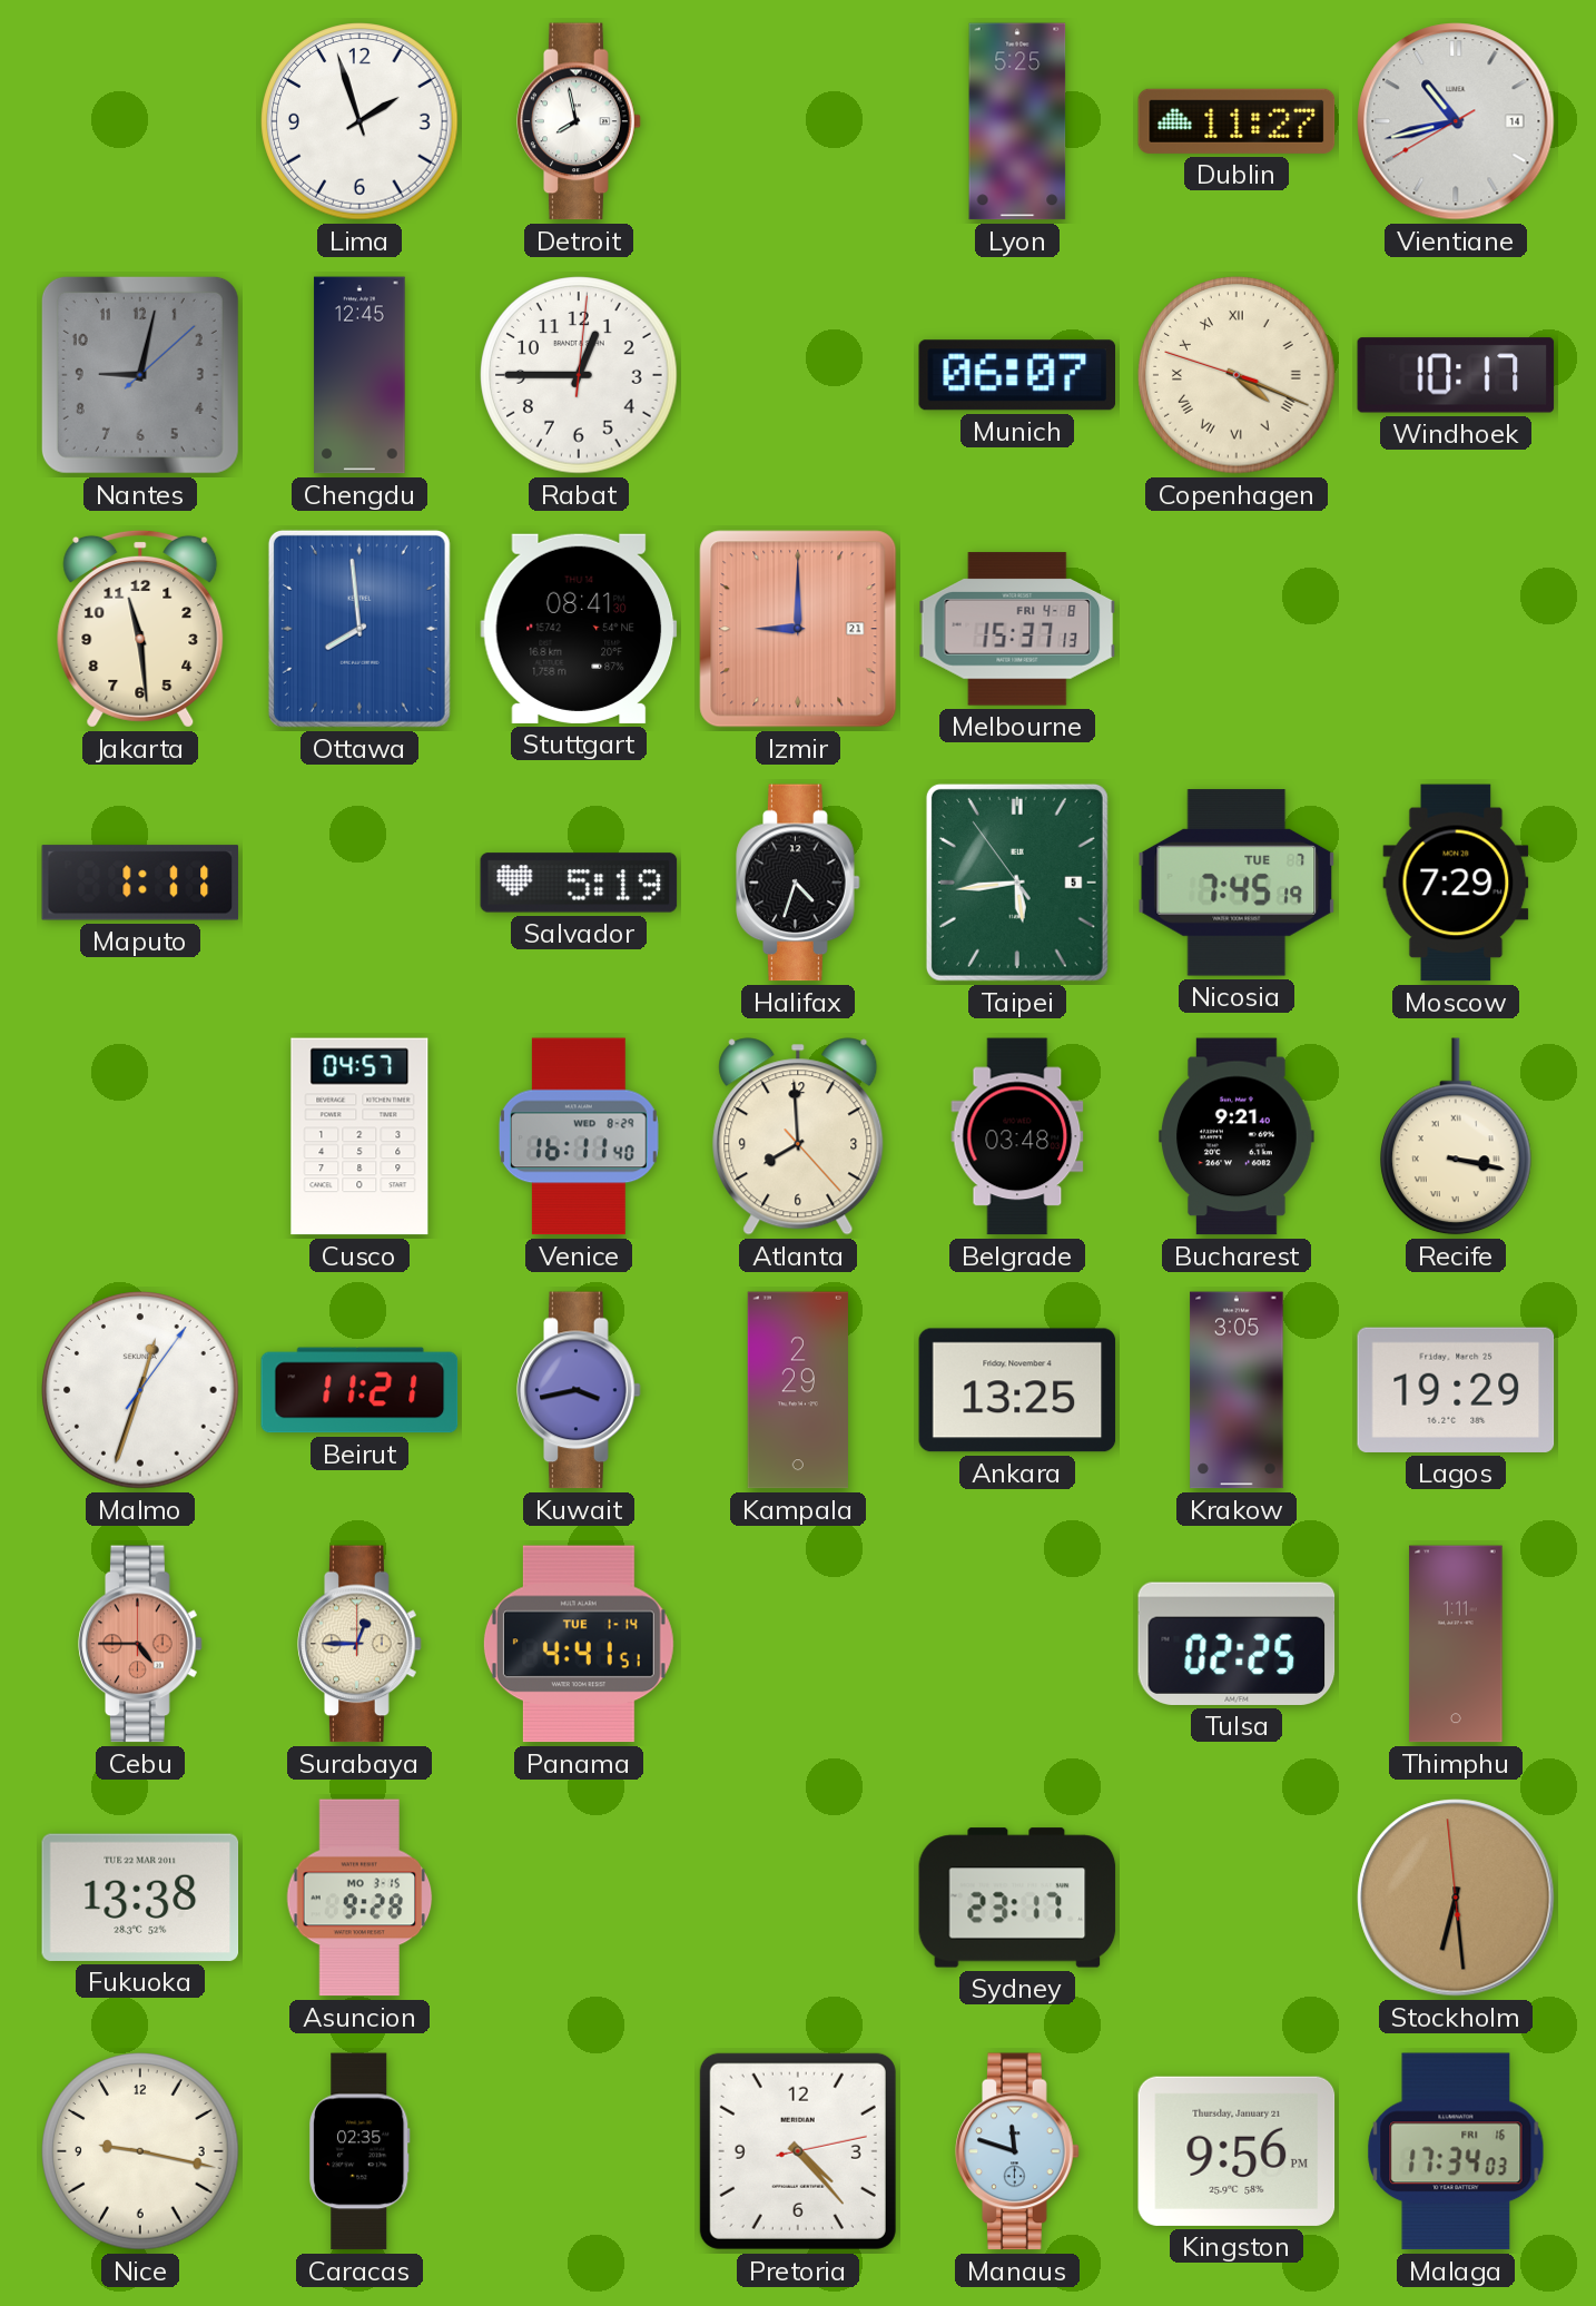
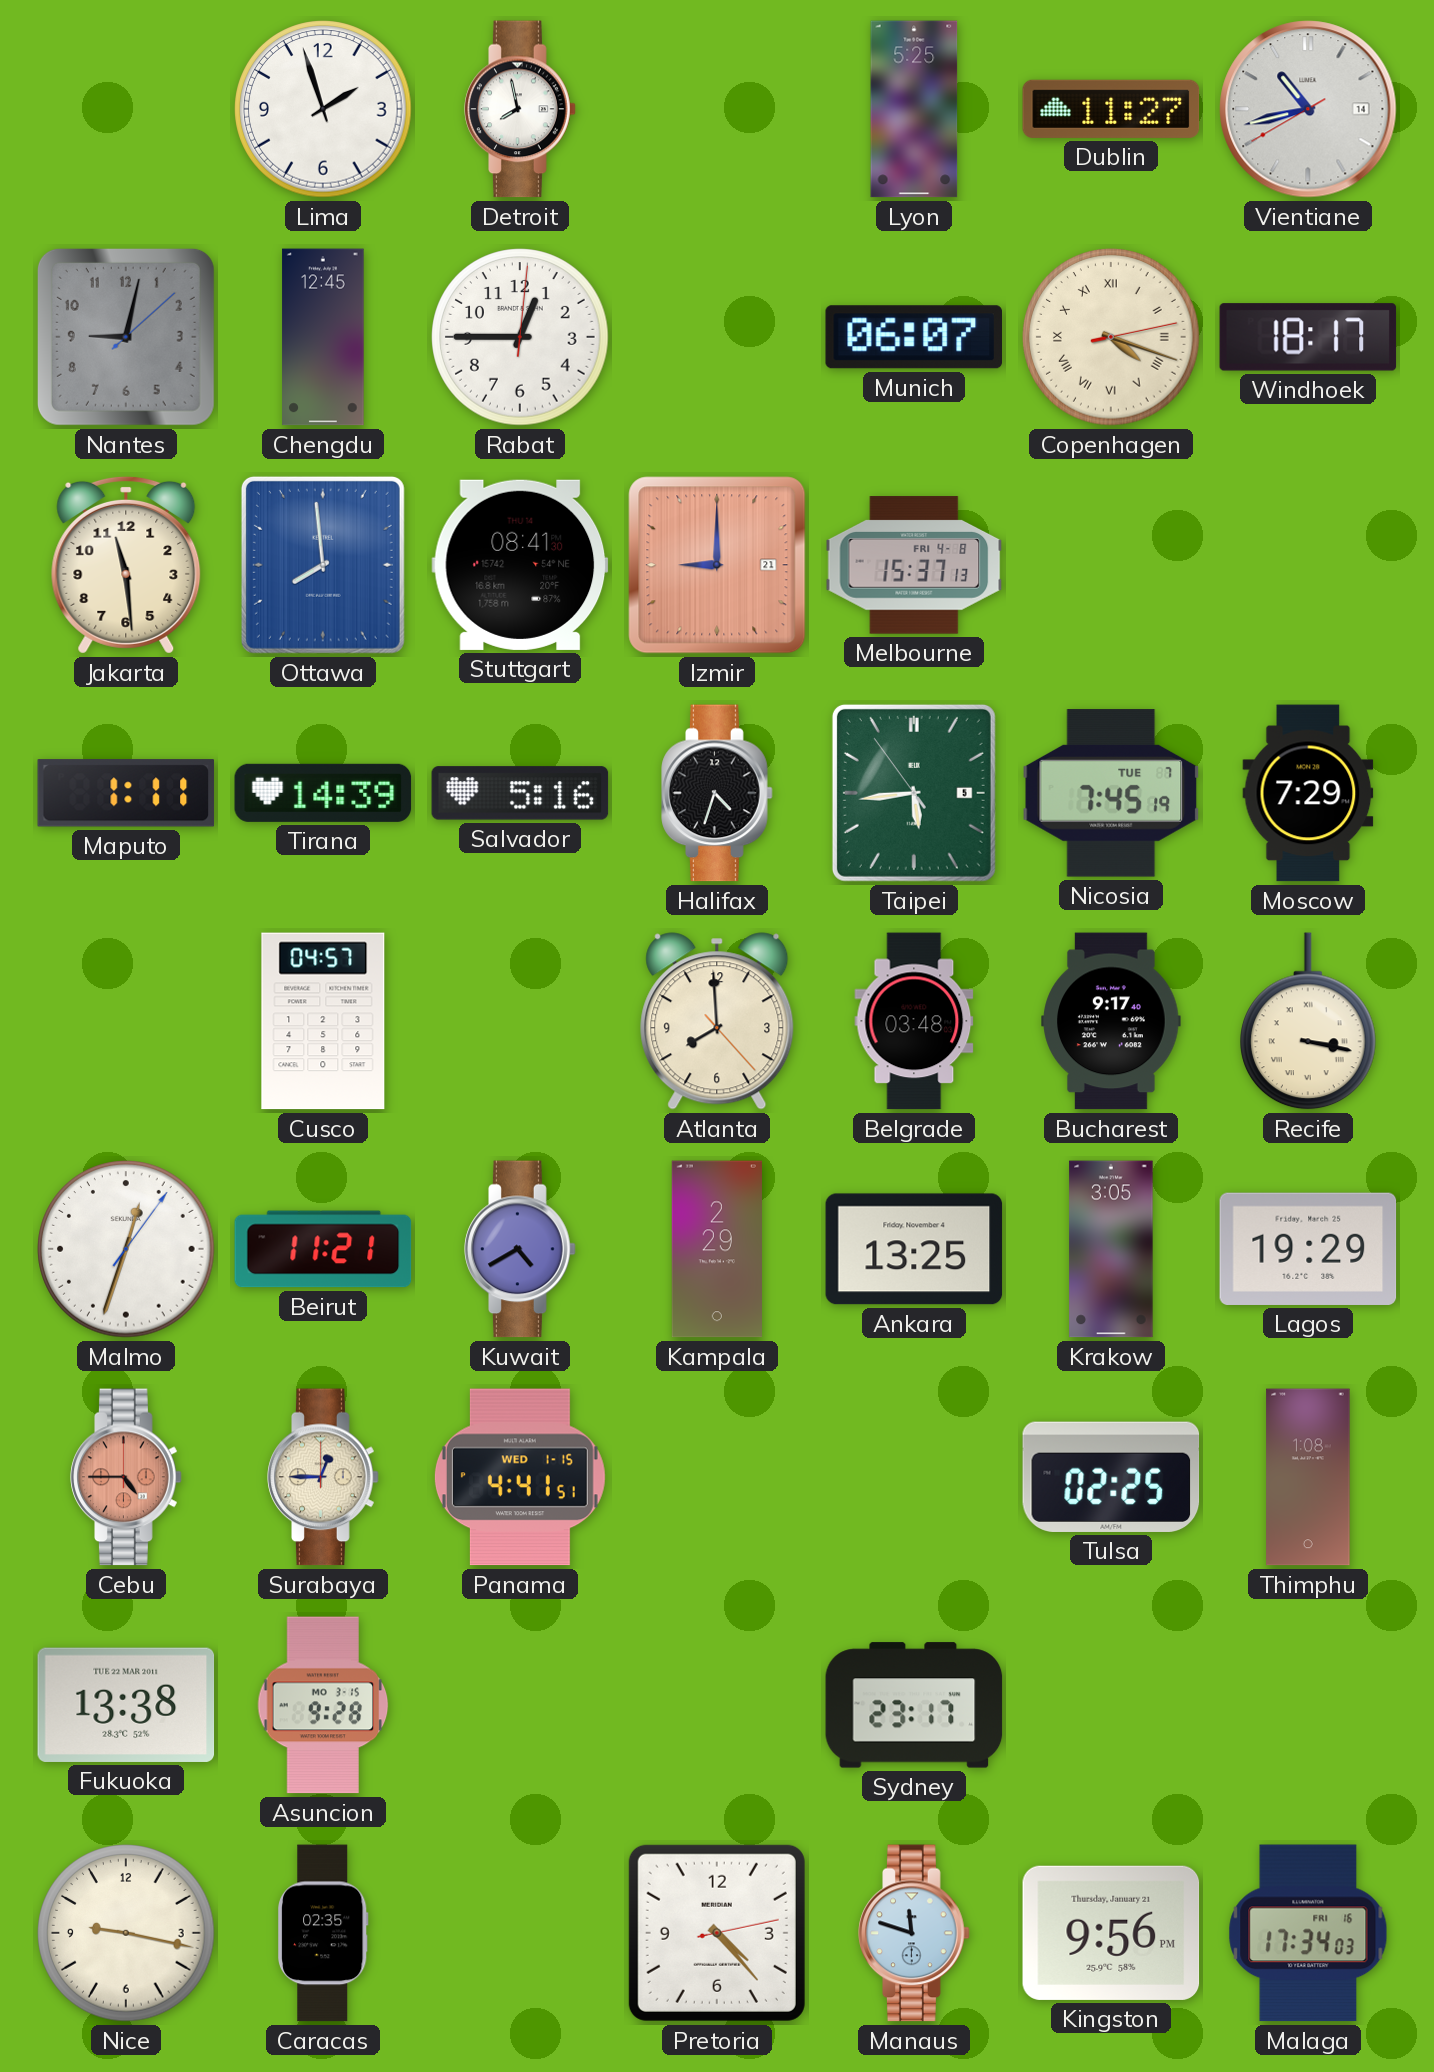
Copenhagen: 4:18:48 -> 4:18:13 (1111, 337)
Windhoek: 10:17 -> 18:17 (1308, 337)
Tirana: none -> 14:39 (323, 793)
Salvador: 5:19 -> 5:16 (520, 793)
Venice: 16:11 -> none (579, 1136)
Bucharest: 9:21 -> 9:17 (1111, 1021)
Kuwait: 3:43 -> 4:40 (520, 1249)
Panama date: TUE 1-14 -> WED 1-15 (520, 1477)
Thimphu: 1:11 -> 1:08 (1308, 1477)
Stockholm: 6:28 -> none (1456, 1898)
